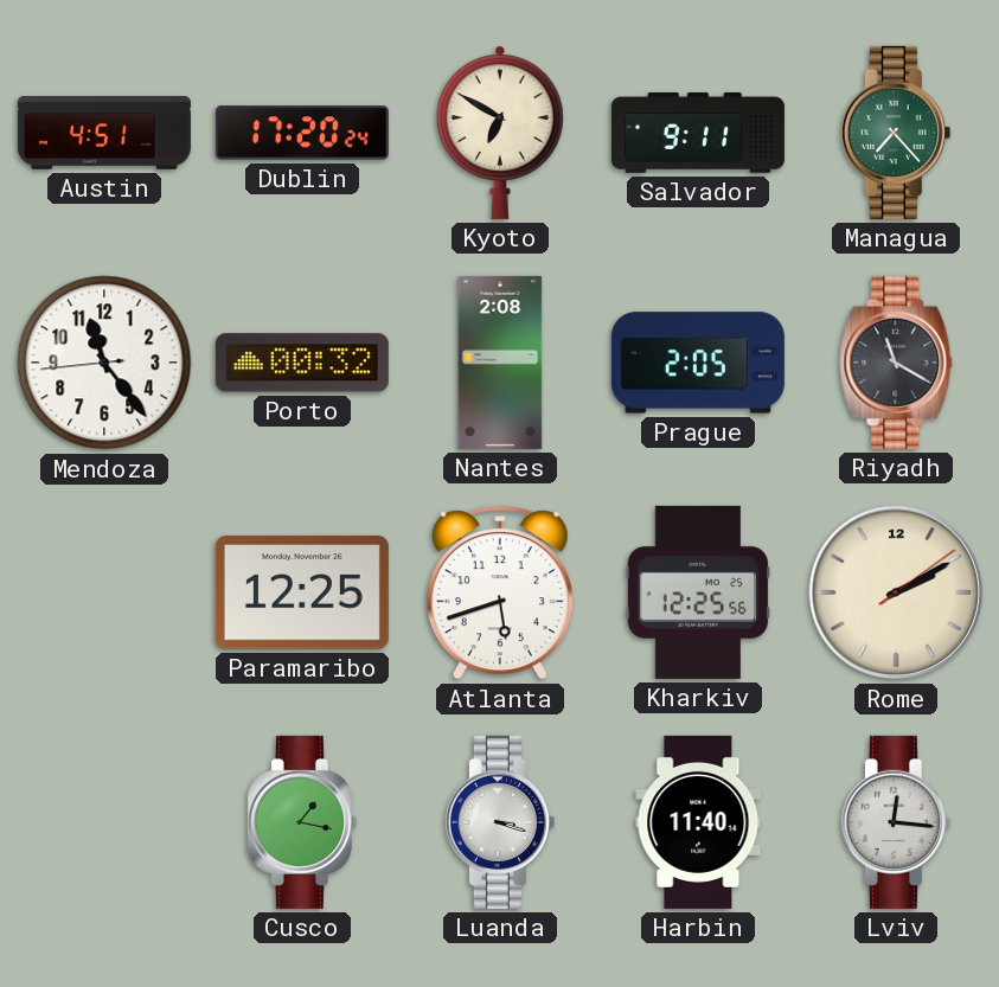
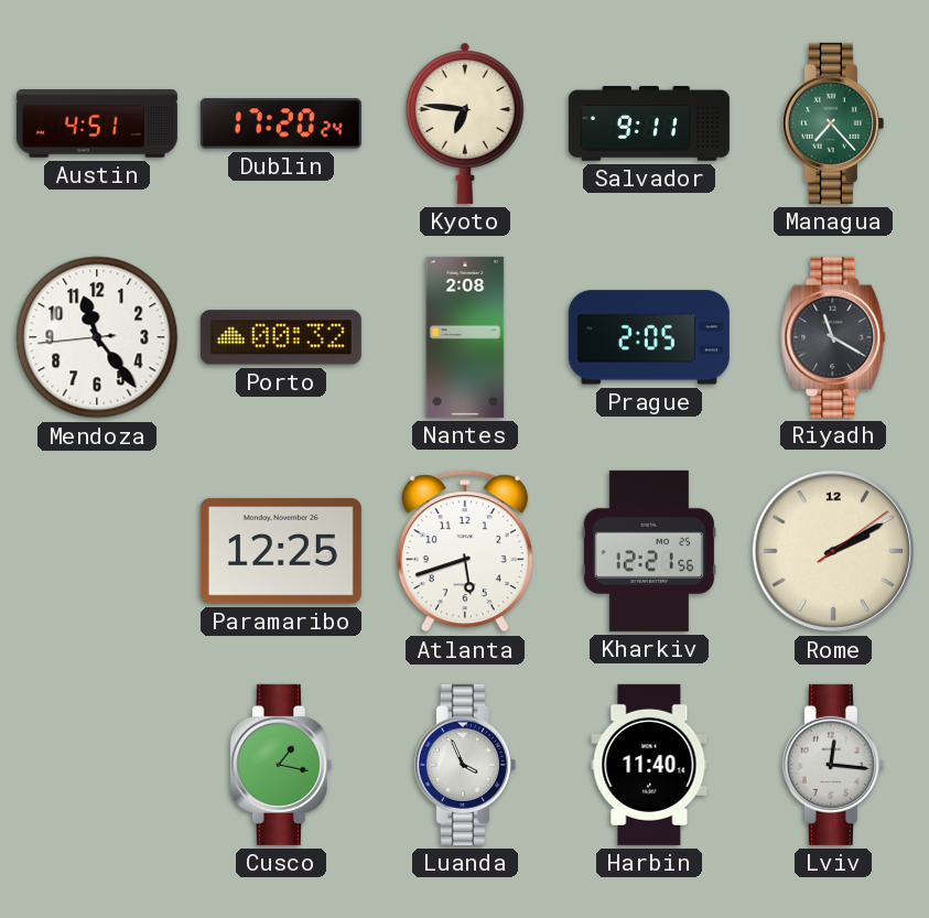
Kyoto: 6:50 -> 6:46 (465, 123)
Kharkiv: 12:25 -> 12:21 (649, 551)
Luanda: 3:18 -> 3:56 (465, 765)
